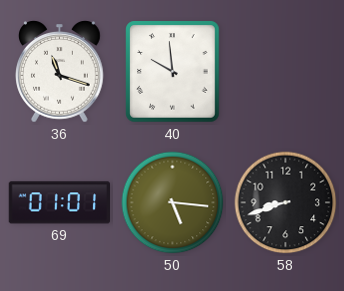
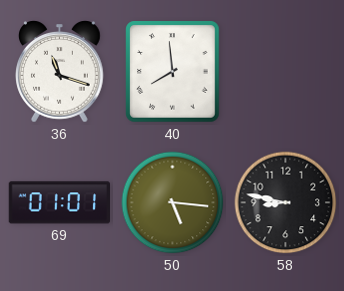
40: 9:59 -> 7:59 (173, 72)
58: 8:42 -> 8:47 (286, 203)
